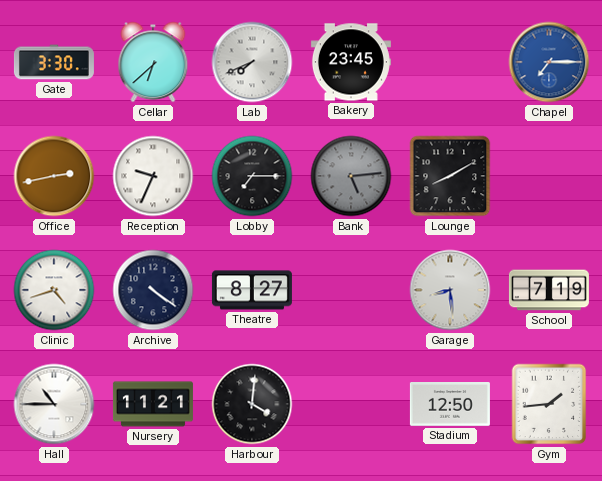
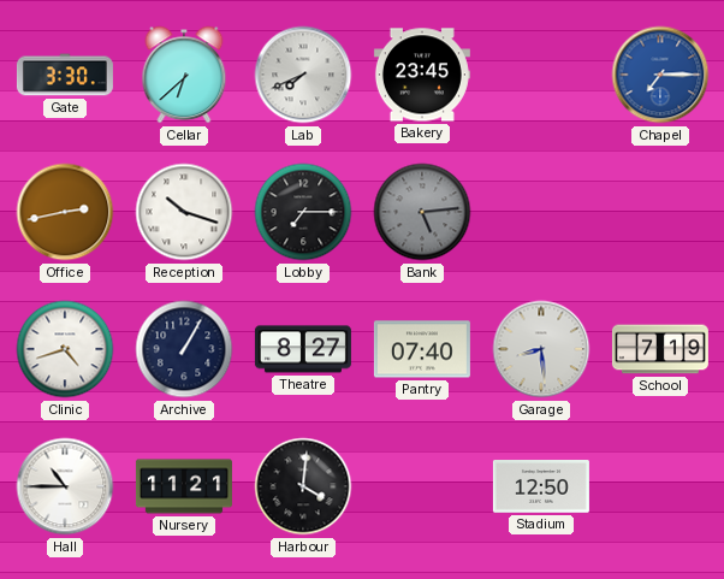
Reception: 9:34 -> 10:18 (184, 212)
Lounge: 8:10 -> none (450, 176)
Archive: 4:21 -> 1:05 (184, 349)
Pantry: none -> 07:40 (422, 349)
Gym: 1:44 -> none (549, 404)
